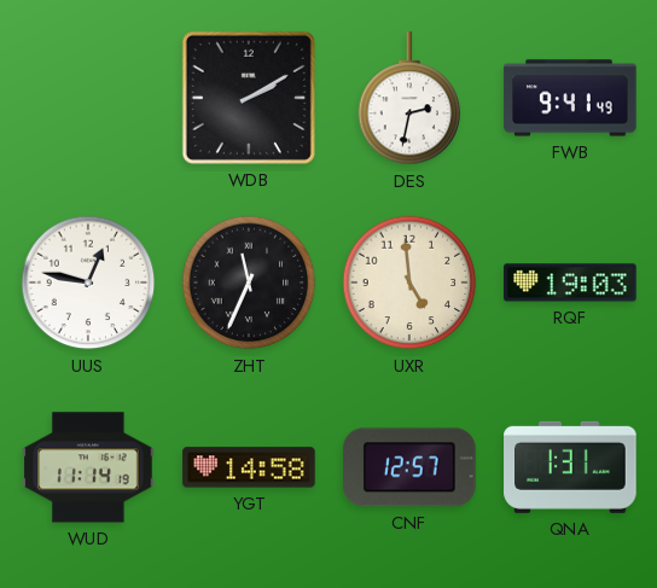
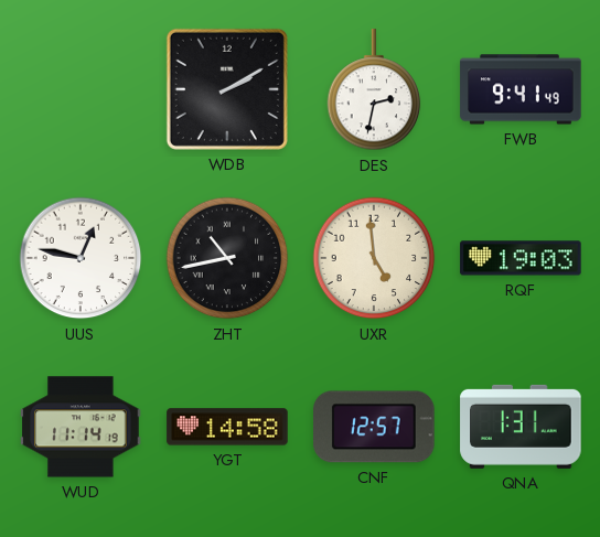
ZHT: 11:34 -> 10:43 (227, 258)
